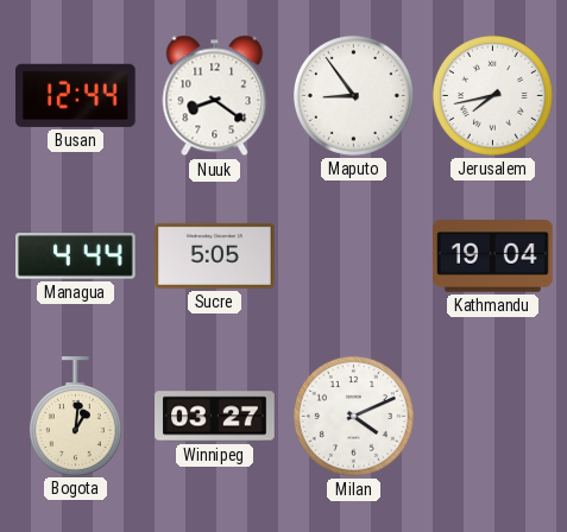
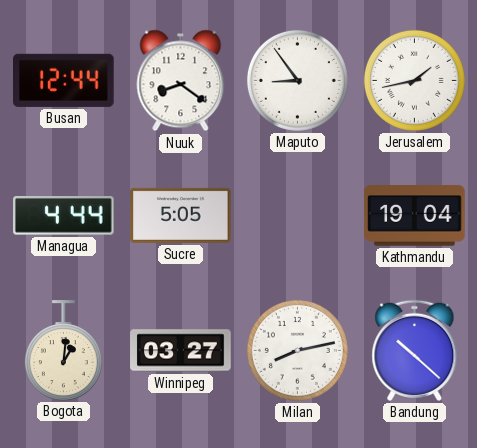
Jerusalem: 7:43 -> 1:43 (414, 80)
Milan: 4:11 -> 8:13 (297, 350)
Bandung: none -> 10:22 (415, 350)
